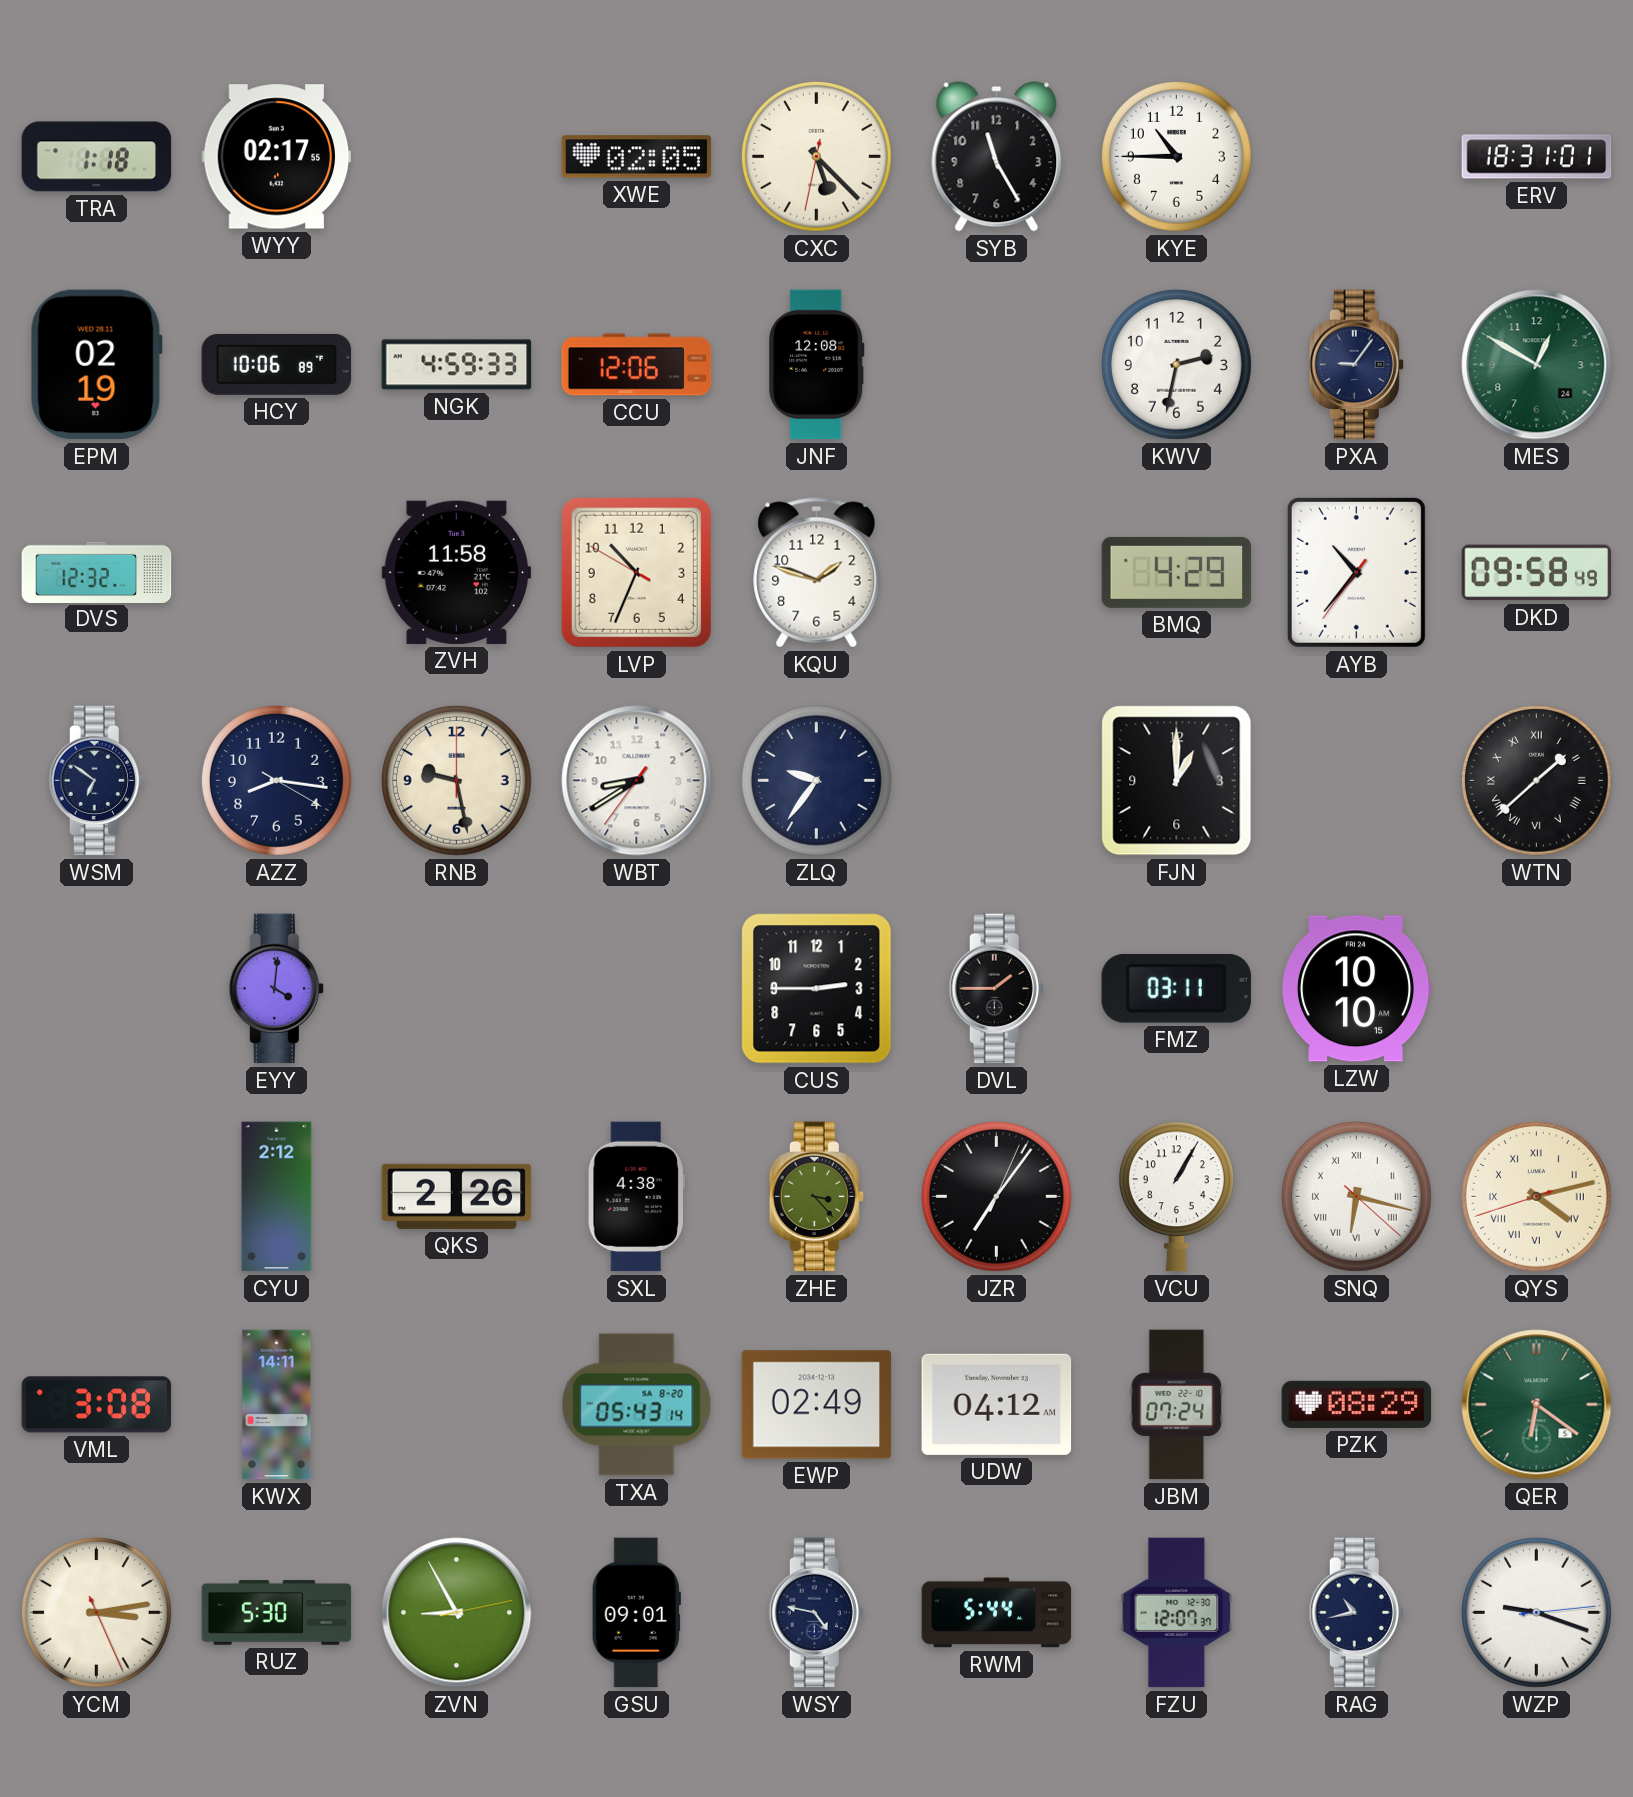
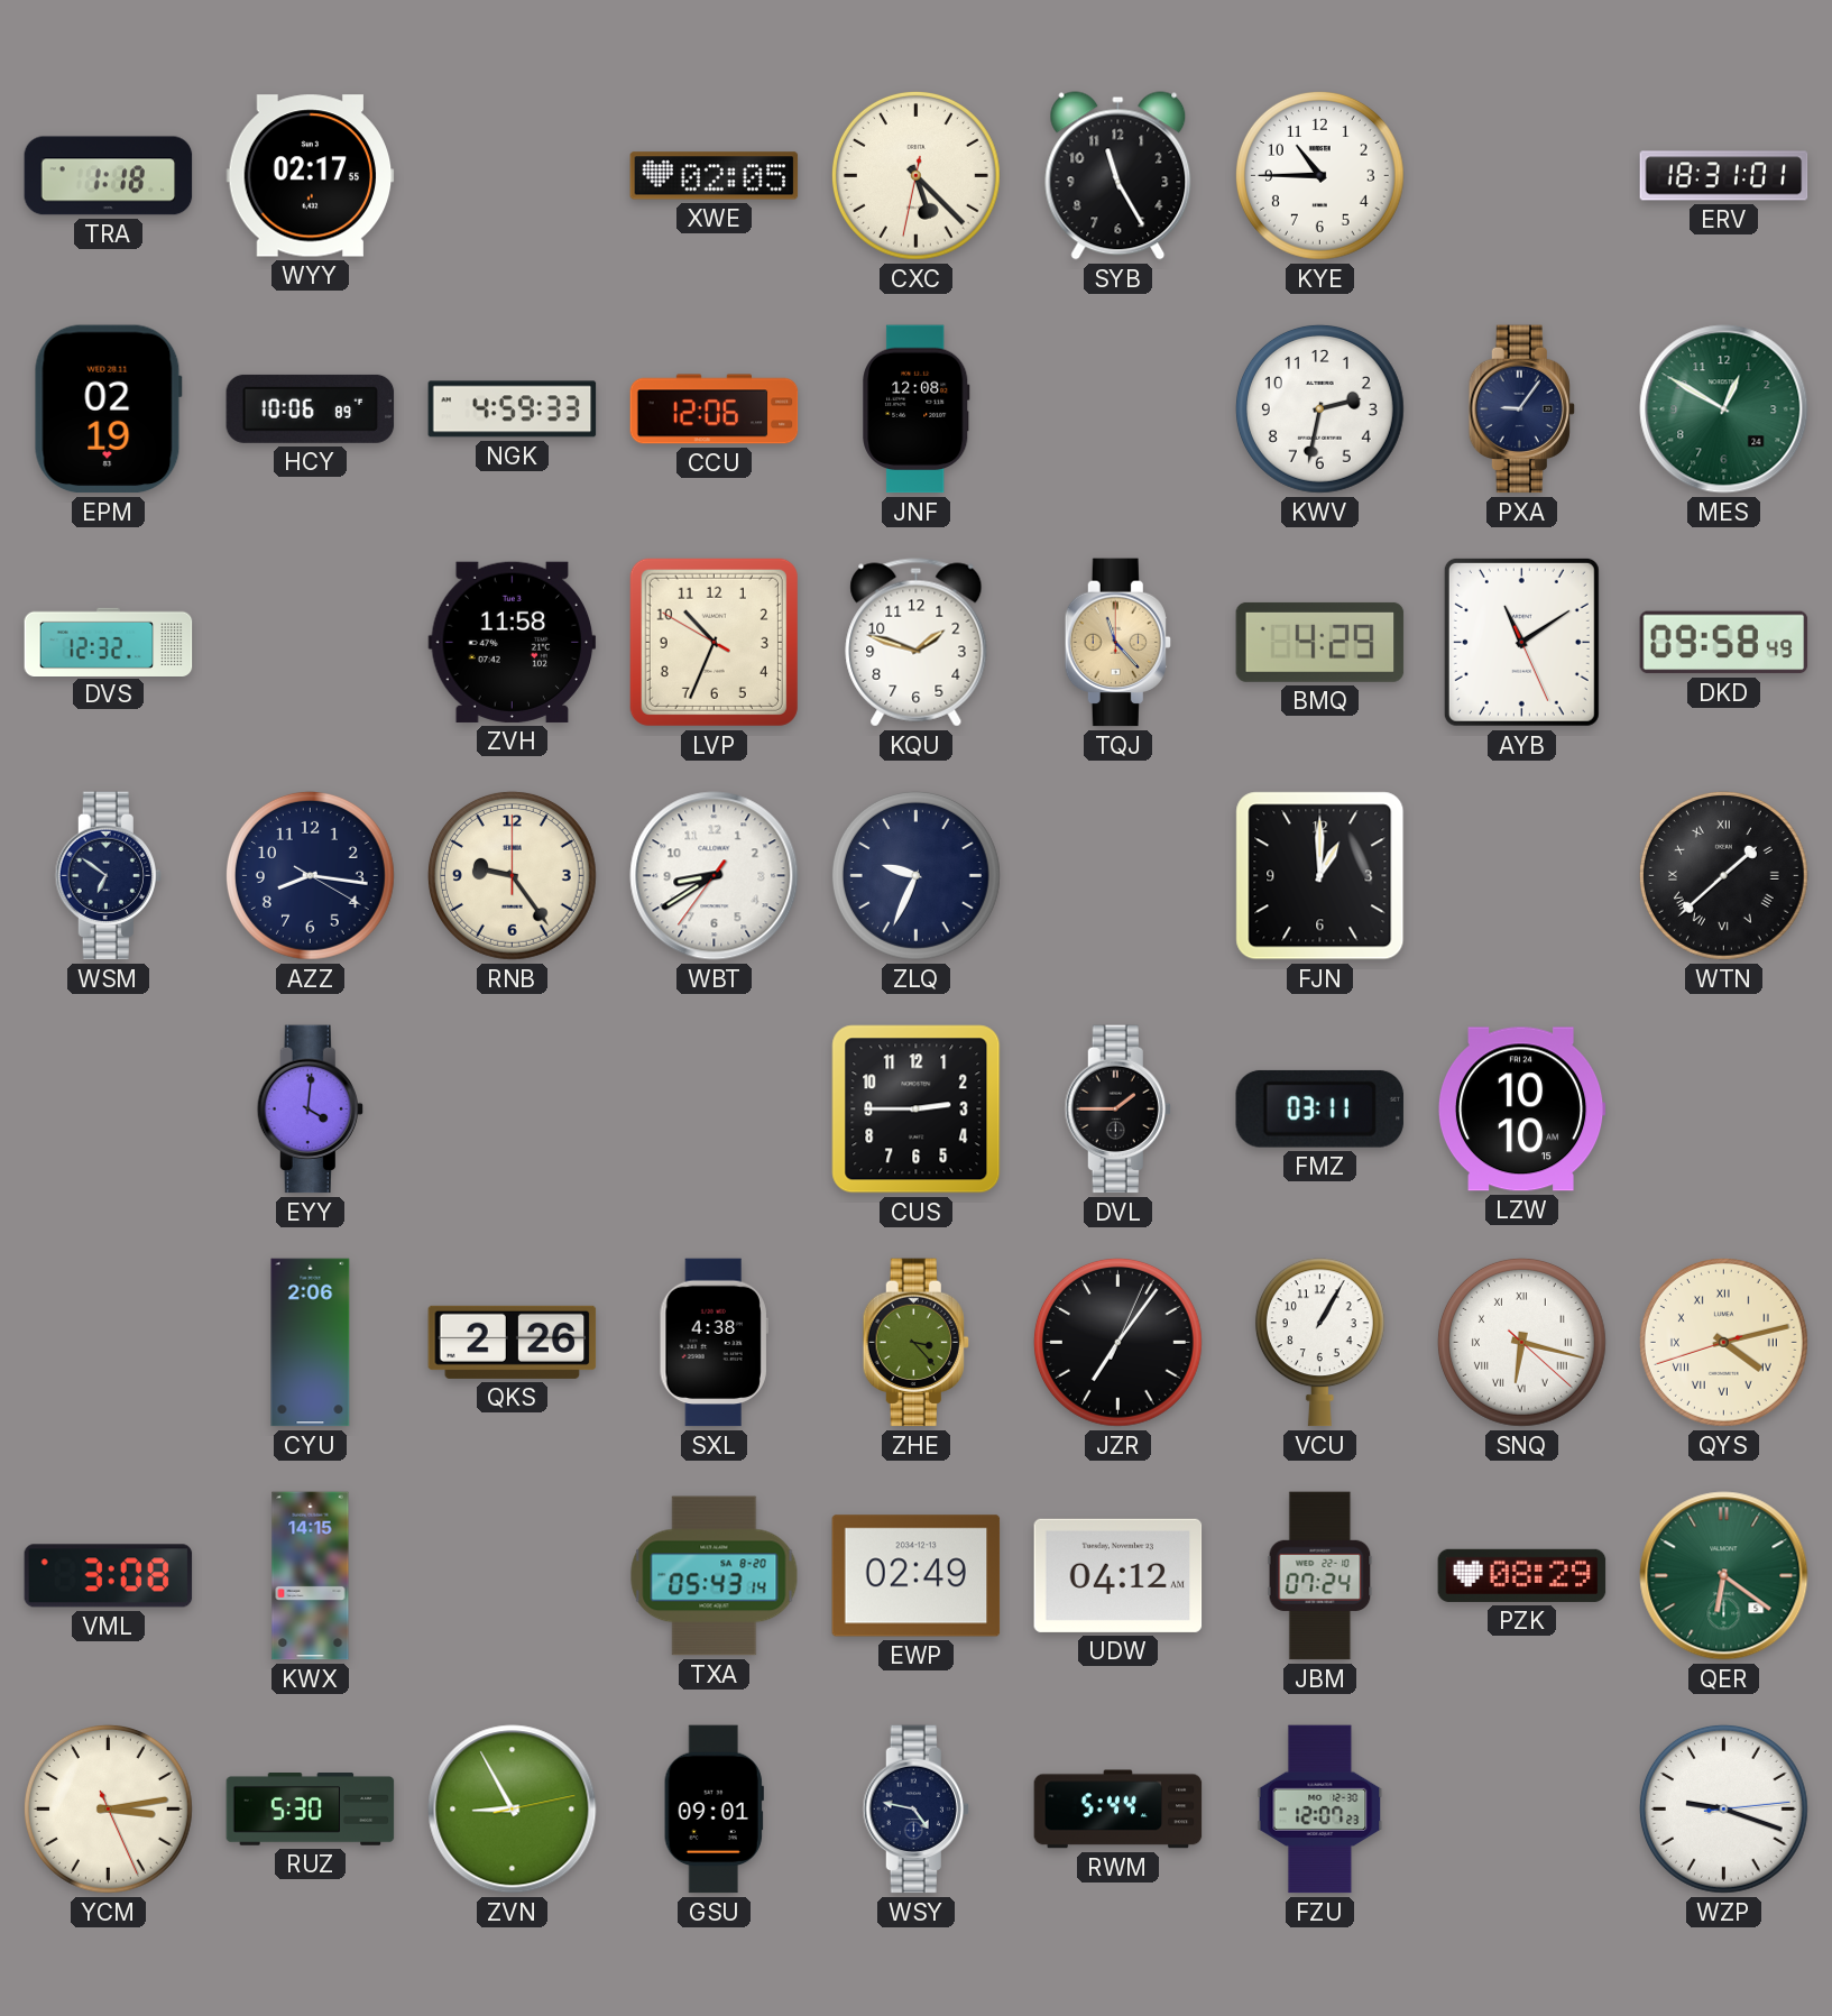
TQJ: none -> 11:23 (1117, 643)
AYB: 10:36 -> 11:09 (1521, 642)
RNB: 9:28 -> 9:24 (512, 875)
ZLQ: 9:36 -> 9:34 (915, 875)
CYU: 2:12 -> 2:06 (311, 1343)
KWX: 14:11 -> 14:15 (311, 1576)
FZU: 12:07:37 -> 12:07:23 (1320, 1810)
RAG: 10:43 -> none (1356, 1613)
